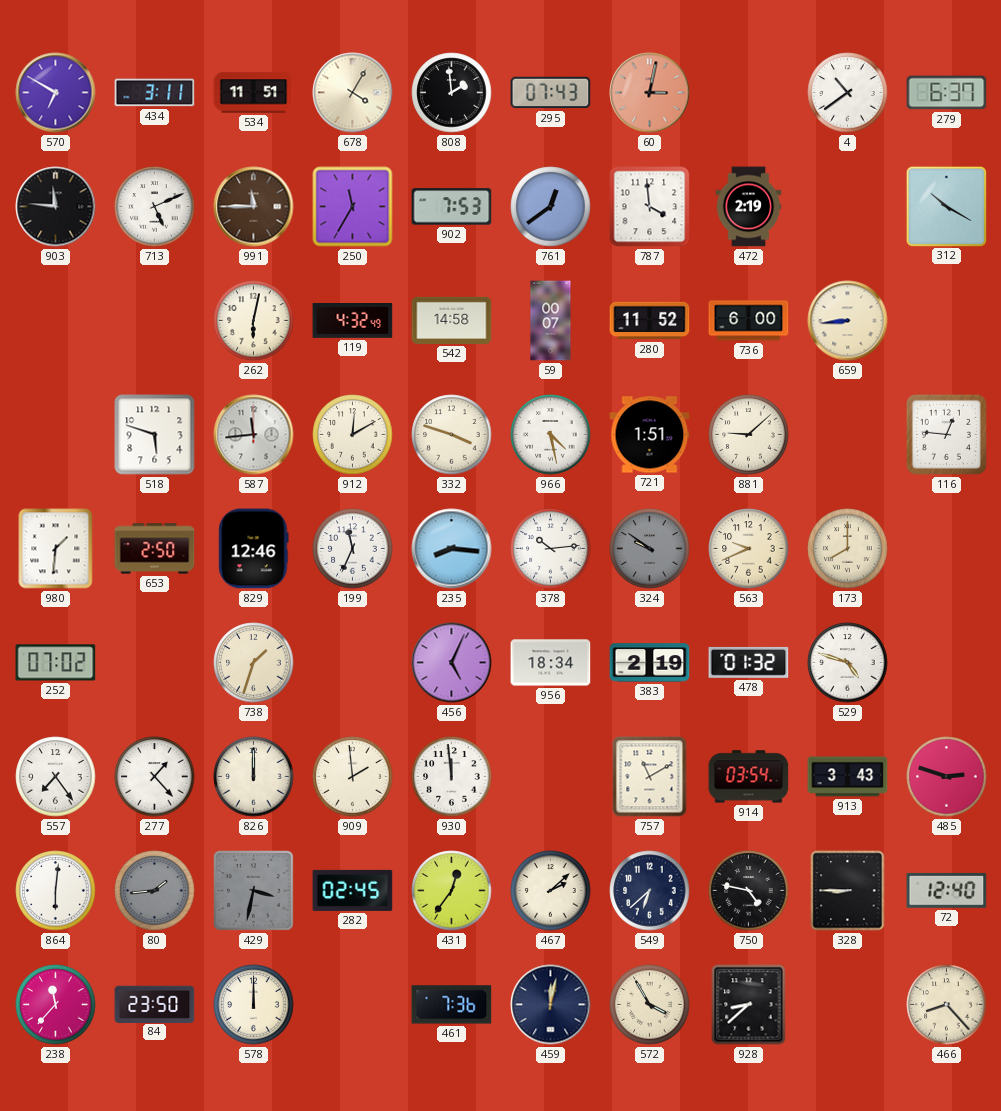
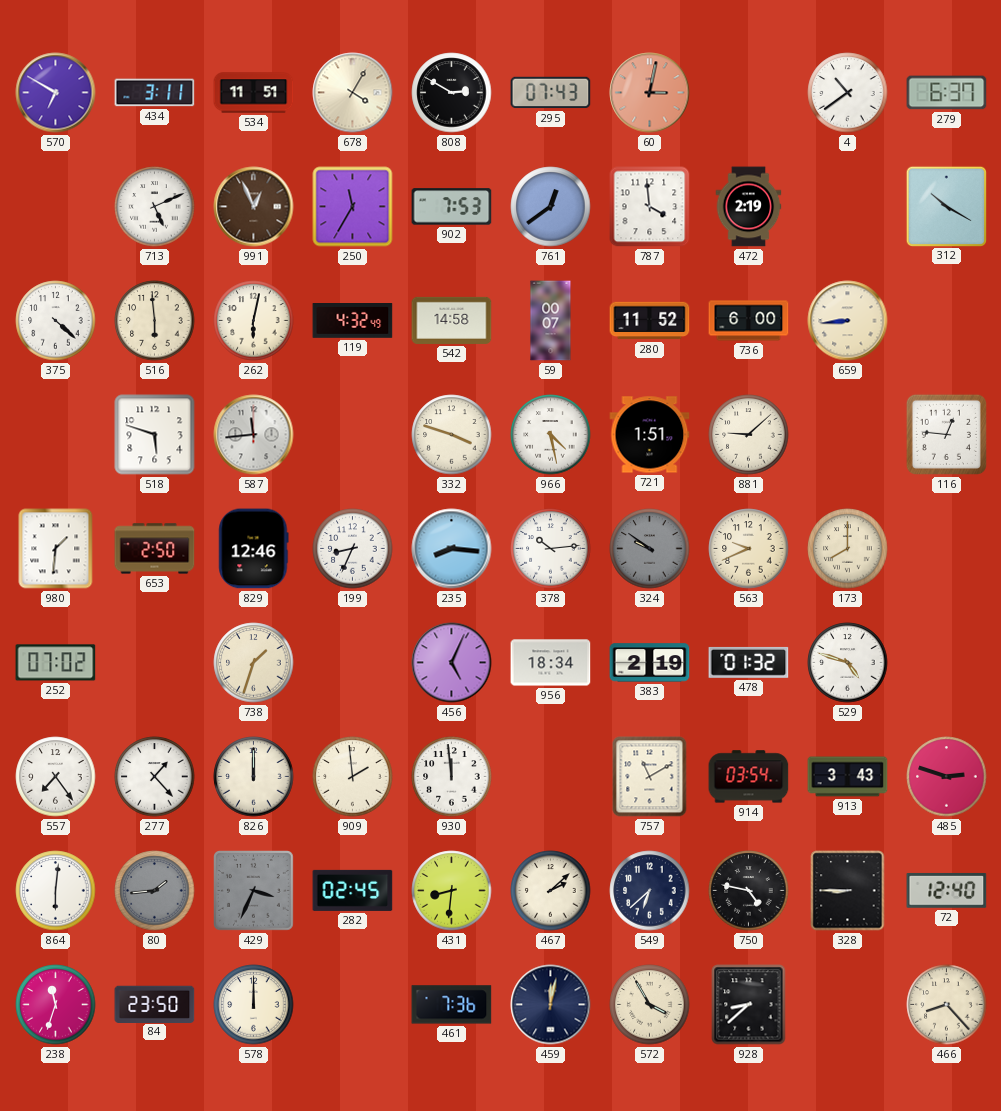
808: 1:59 -> 2:50 (452, 93)
903: 11:46 -> none (56, 207)
991: 11:45 -> 12:56 (254, 207)
375: none -> 4:22 (56, 321)
516: none -> 5:59 (155, 321)
912: 12:10 -> none (353, 435)
199: 11:34 -> 8:34 (353, 549)
429: 3:32 -> 3:34 (254, 891)
431: 12:36 -> 8:31 (452, 891)
238: 11:37 -> 11:33 (56, 1005)
